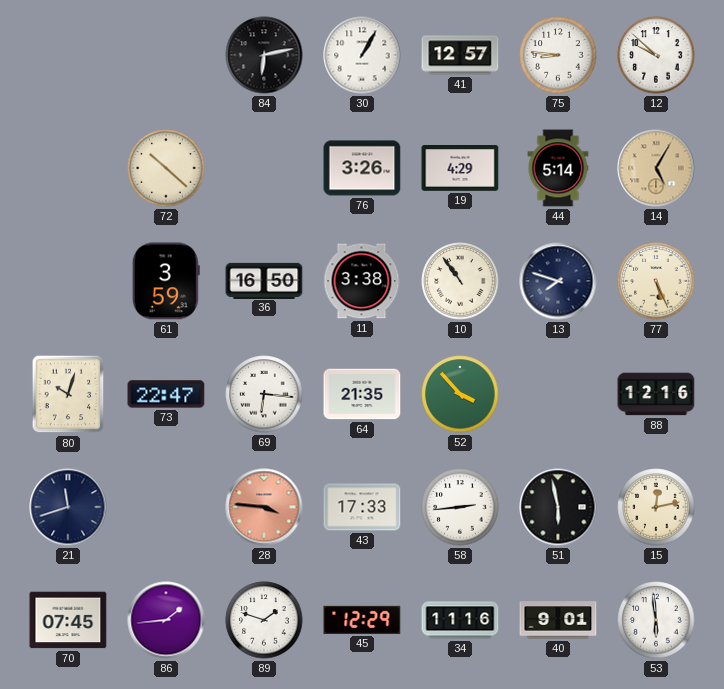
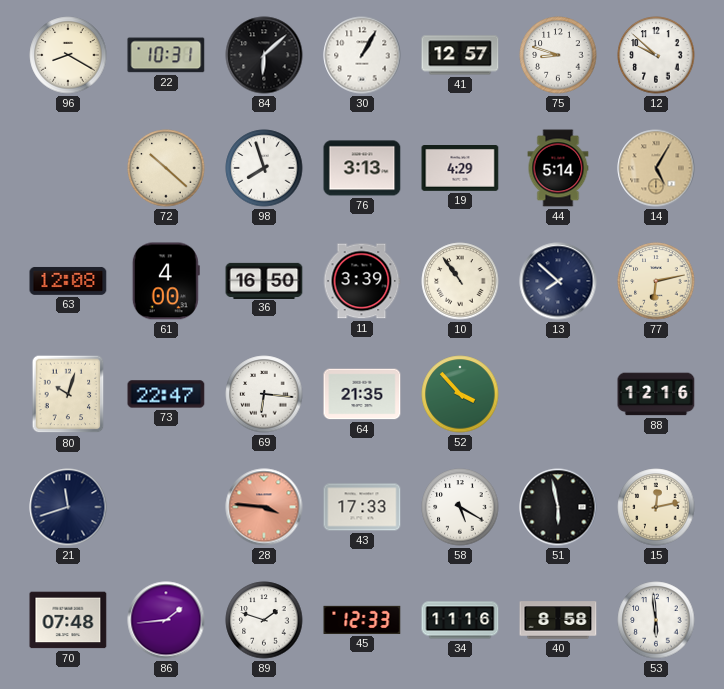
96: none -> 8:20 (68, 55)
22: none -> 10:31 (166, 55)
84: 6:13 -> 6:08 (264, 55)
75: 8:46 -> 8:48 (558, 55)
98: none -> 7:57 (264, 168)
76: 3:26 -> 3:13 (362, 168)
63: none -> 12:08 (68, 281)
61: 3:59 -> 4:00 (166, 281)
11: 3:38 -> 3:39 (362, 281)
13: 7:48 -> 7:52 (558, 281)
77: 5:26 -> 6:13 (656, 281)
58: 2:44 -> 5:20 (460, 507)
70: 07:45 -> 07:48 (68, 620)
45: 12:29 -> 12:33 (362, 620)
40: 9:01 -> 8:58 (558, 620)
